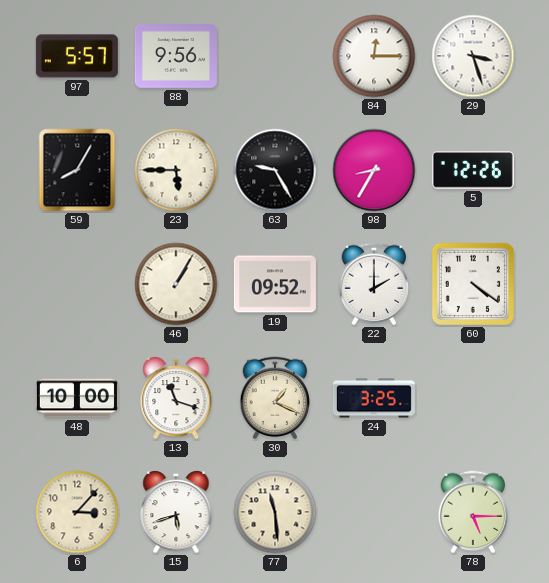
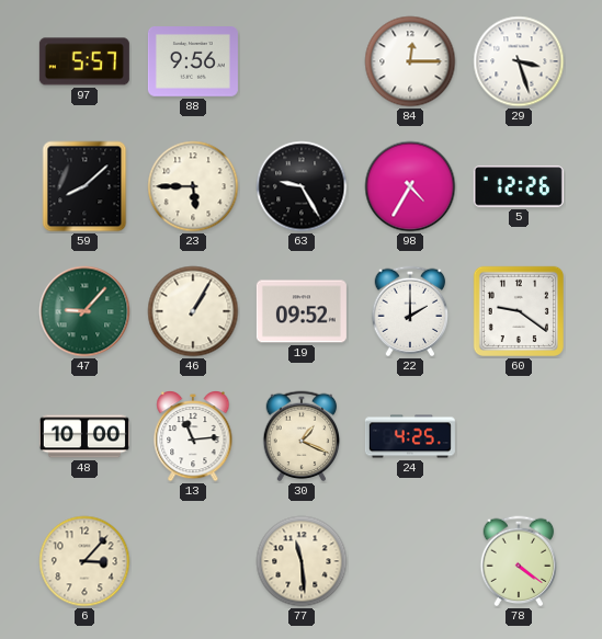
59: 8:05 -> 8:08 (84, 186)
98: 8:35 -> 4:35 (410, 186)
47: none -> 9:07 (84, 311)
60: 4:21 -> 9:21 (519, 311)
13: 11:18 -> 11:14 (193, 437)
24: 3:25 -> 4:25 (410, 436)
15: 5:42 -> none (176, 513)
78: 5:15 -> 4:21 (519, 561)
